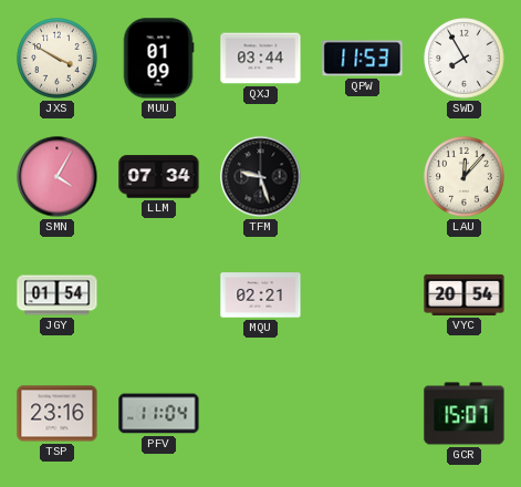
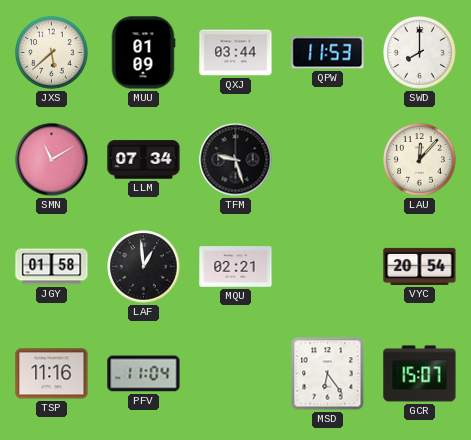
JXS: 3:50 -> 5:38 (52, 53)
SWD: 7:55 -> 8:00 (420, 53)
SMN: 4:05 -> 11:10 (52, 160)
JGY: 01:54 -> 01:58 (52, 267)
LAF: none -> 12:59 (144, 267)
TSP: 23:16 -> 11:16 (52, 374)
MSD: none -> 6:24 (328, 374)
